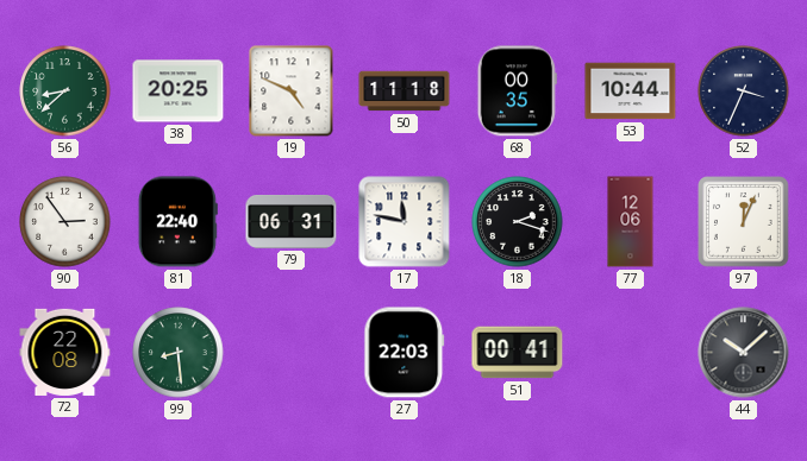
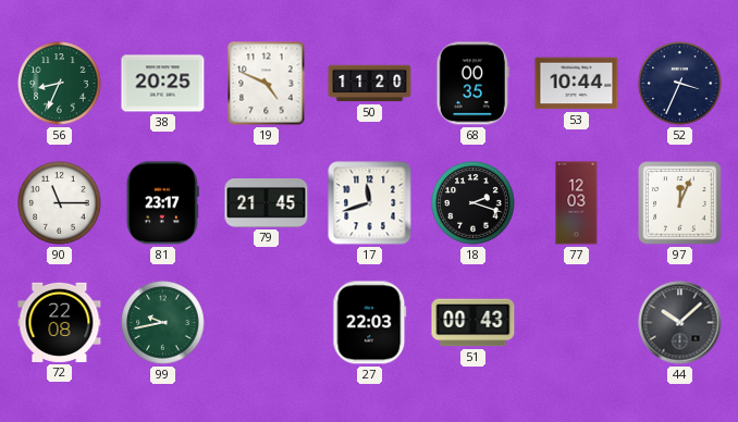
56: 8:38 -> 8:34 (60, 84)
50: 11:18 -> 11:20 (370, 84)
90: 2:54 -> 11:15 (60, 203)
81: 22:40 -> 23:17 (162, 203)
79: 06:31 -> 21:45 (267, 203)
17: 11:47 -> 11:42 (370, 203)
77: 12:06 -> 12:03 (577, 203)
99: 8:29 -> 9:43 (163, 323)
51: 00:41 -> 00:43 (473, 323)
